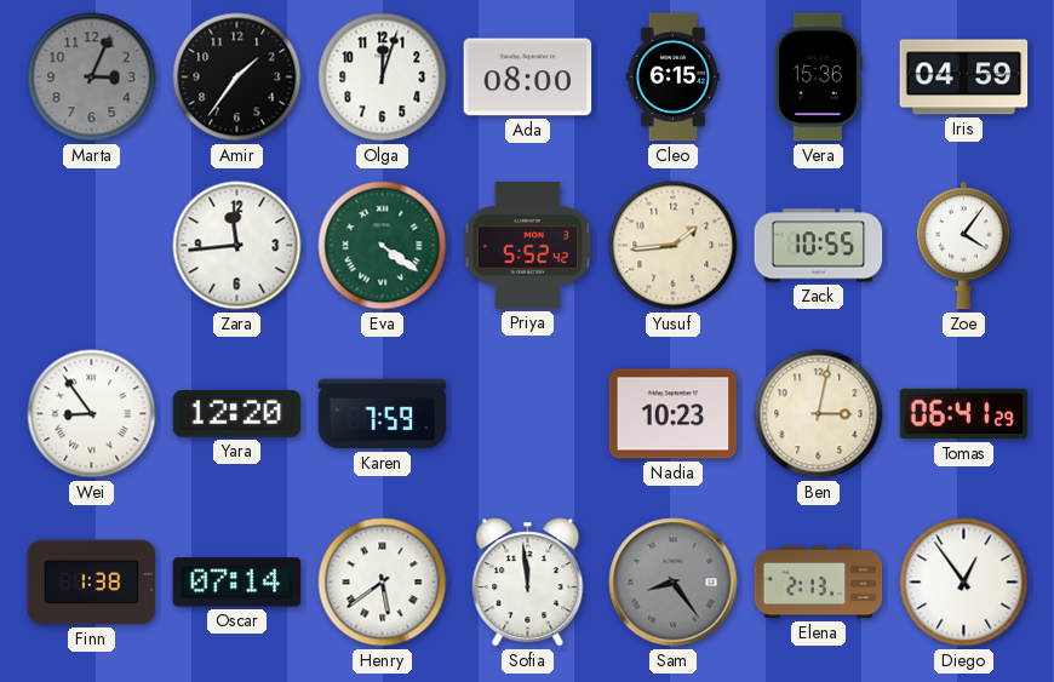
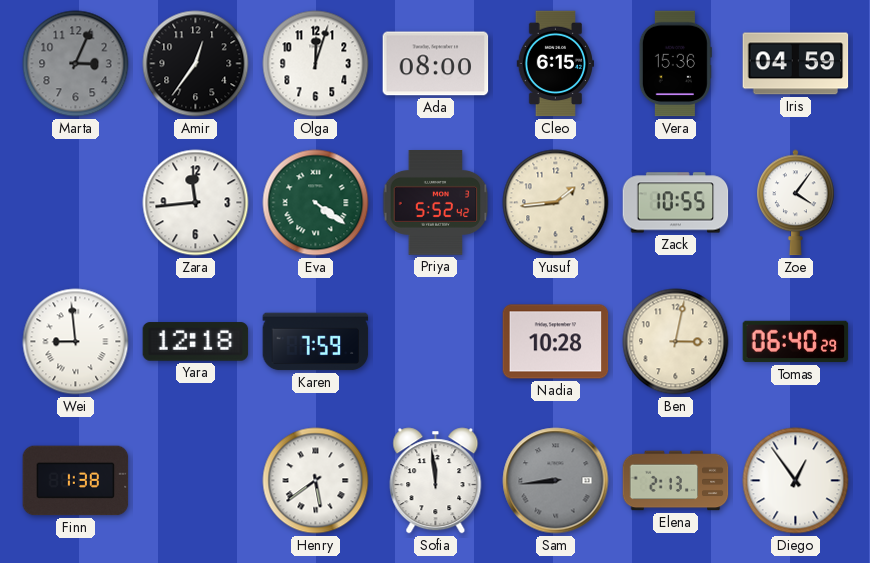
Amir: 1:36 -> 12:36 (196, 64)
Wei: 8:54 -> 8:59 (76, 342)
Yara: 12:20 -> 12:18 (196, 342)
Nadia: 10:23 -> 10:28 (556, 342)
Tomas: 06:41 -> 06:40 (796, 342)
Oscar: 07:14 -> none (237, 583)
Sam: 8:24 -> 8:44 (556, 481)
